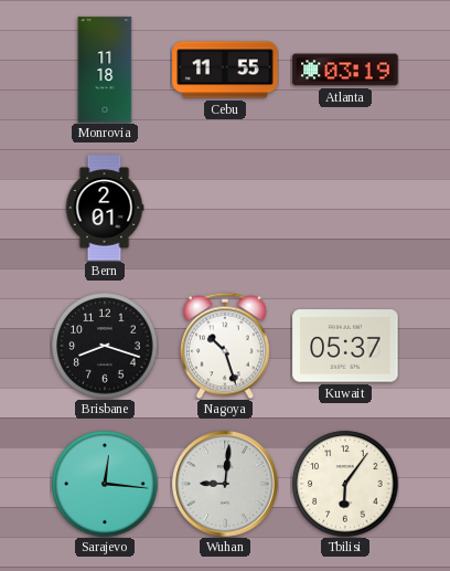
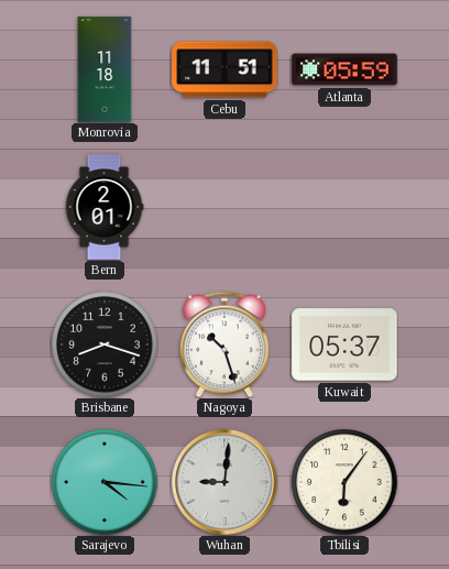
Cebu: 11:55 -> 11:51 (225, 69)
Atlanta: 03:19 -> 05:59 (344, 69)
Sarajevo: 12:16 -> 4:16 (105, 482)
